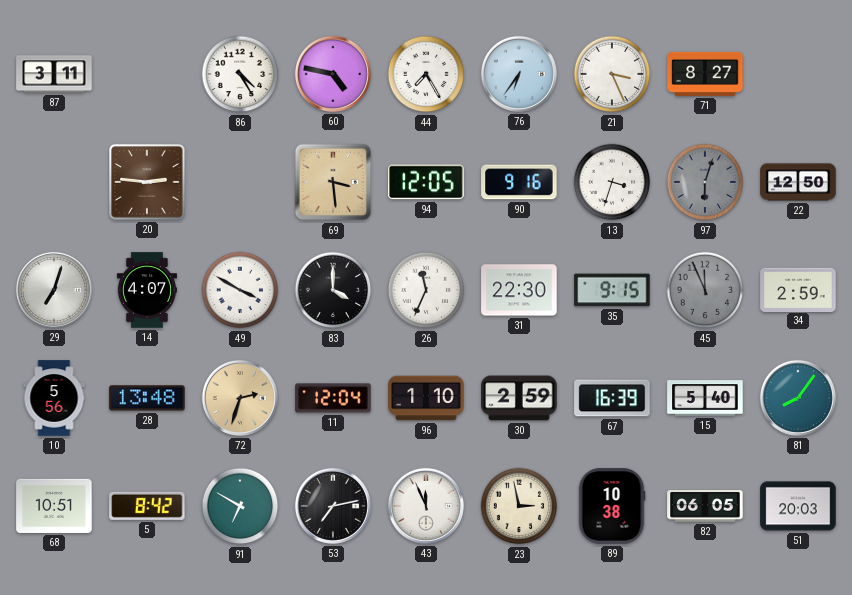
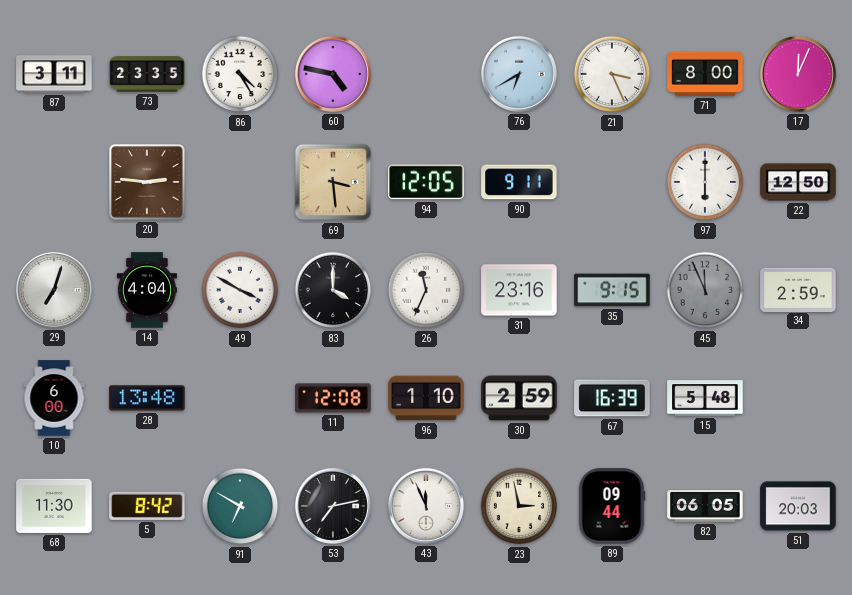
73: none -> 23:35 (147, 74)
44: 7:25 -> none (426, 74)
76: 6:36 -> 6:40 (519, 74)
71: 8:27 -> 8:00 (705, 74)
17: none -> 12:04 (798, 74)
90: 9:16 -> 9:11 (519, 182)
13: 3:33 -> none (612, 182)
97: 6:03 -> 6:00 (705, 182)
97 dial: grey -> white (705, 182)
14: 4:07 -> 4:04 (147, 290)
31: 22:30 -> 23:16 (519, 290)
10: 5:56 -> 6:00 (54, 398)
72: 2:33 -> none (240, 398)
11: 12:04 -> 12:08 (333, 398)
15: 5:40 -> 5:48 (705, 398)
81: 8:06 -> none (798, 398)
68: 10:51 -> 11:30 (54, 506)
89: 10:38 -> 09:44 (612, 506)
